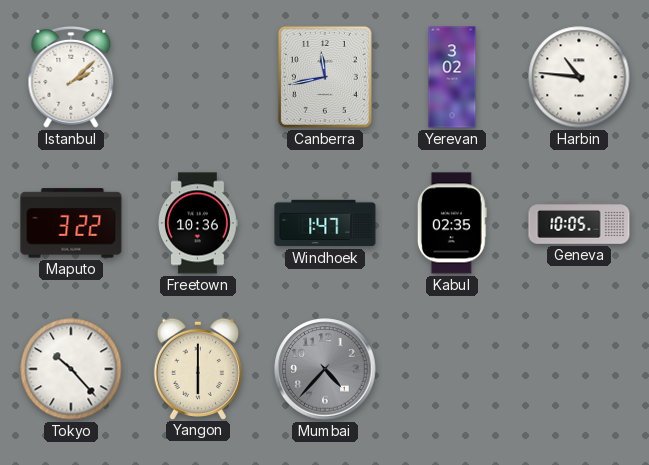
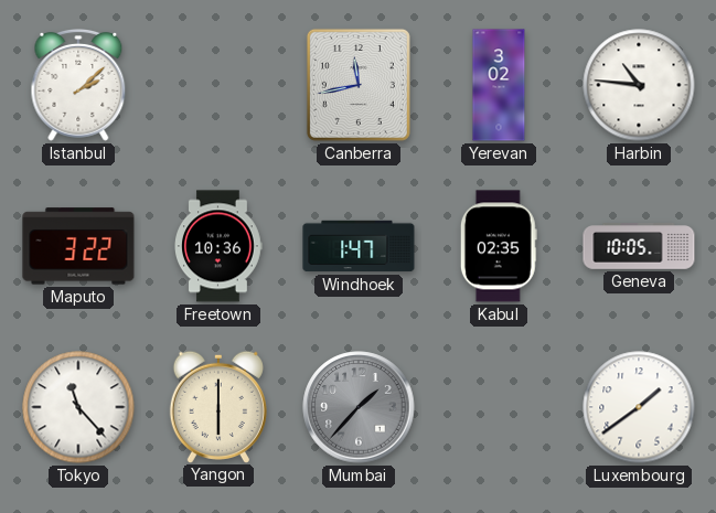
Tokyo: 10:23 -> 11:23 (78, 407)
Mumbai: 4:37 -> 1:37 (359, 407)
Luxembourg: none -> 1:39 (639, 407)
